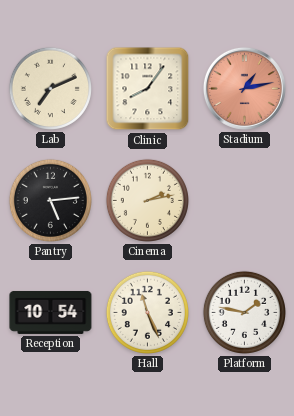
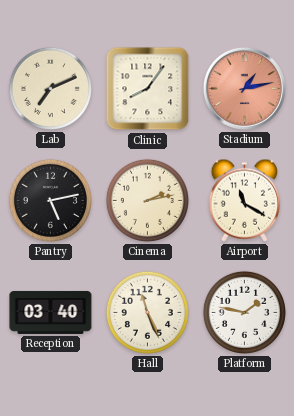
Pantry: 5:14 -> 5:13 (50, 200)
Airport: none -> 11:20 (245, 200)
Reception: 10:54 -> 03:40 (51, 312)
